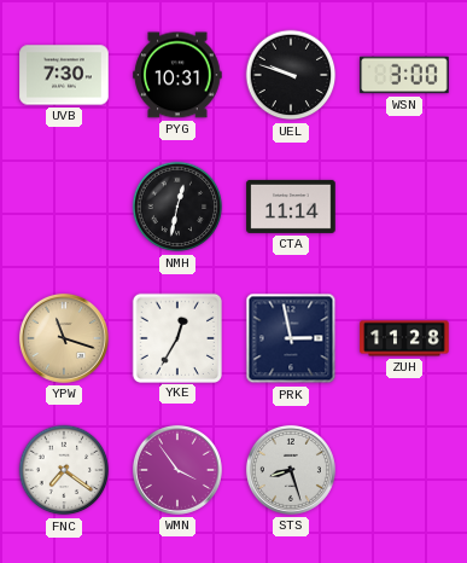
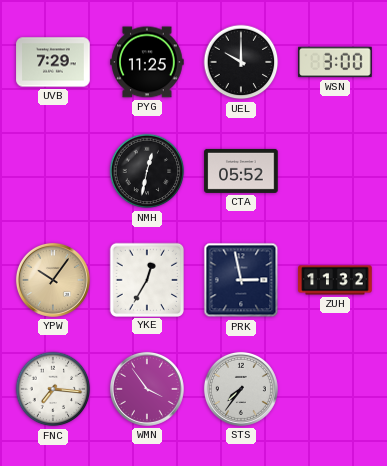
UVB: 7:30 -> 7:29 (53, 62)
PYG: 10:31 -> 11:25 (147, 62)
UEL: 9:48 -> 10:00 (241, 62)
CTA: 11:14 -> 05:52 (241, 171)
YPW: 11:18 -> 10:06 (53, 280)
ZUH: 11:28 -> 11:32 (335, 280)
FNC: 7:21 -> 7:16 (53, 389)
STS: 8:27 -> 7:36 (241, 389)
